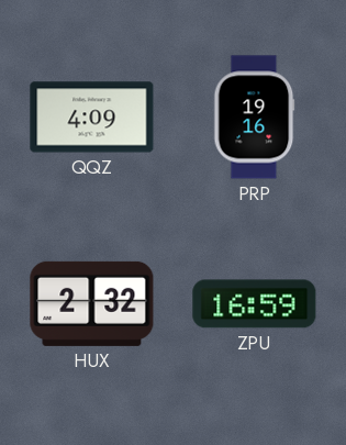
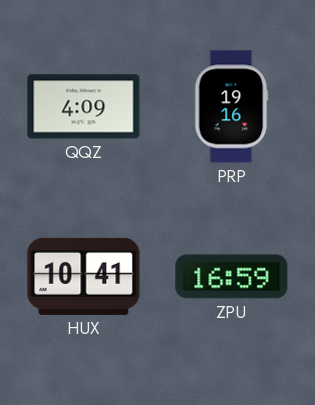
HUX: 2:32 -> 10:41 (84, 276)
